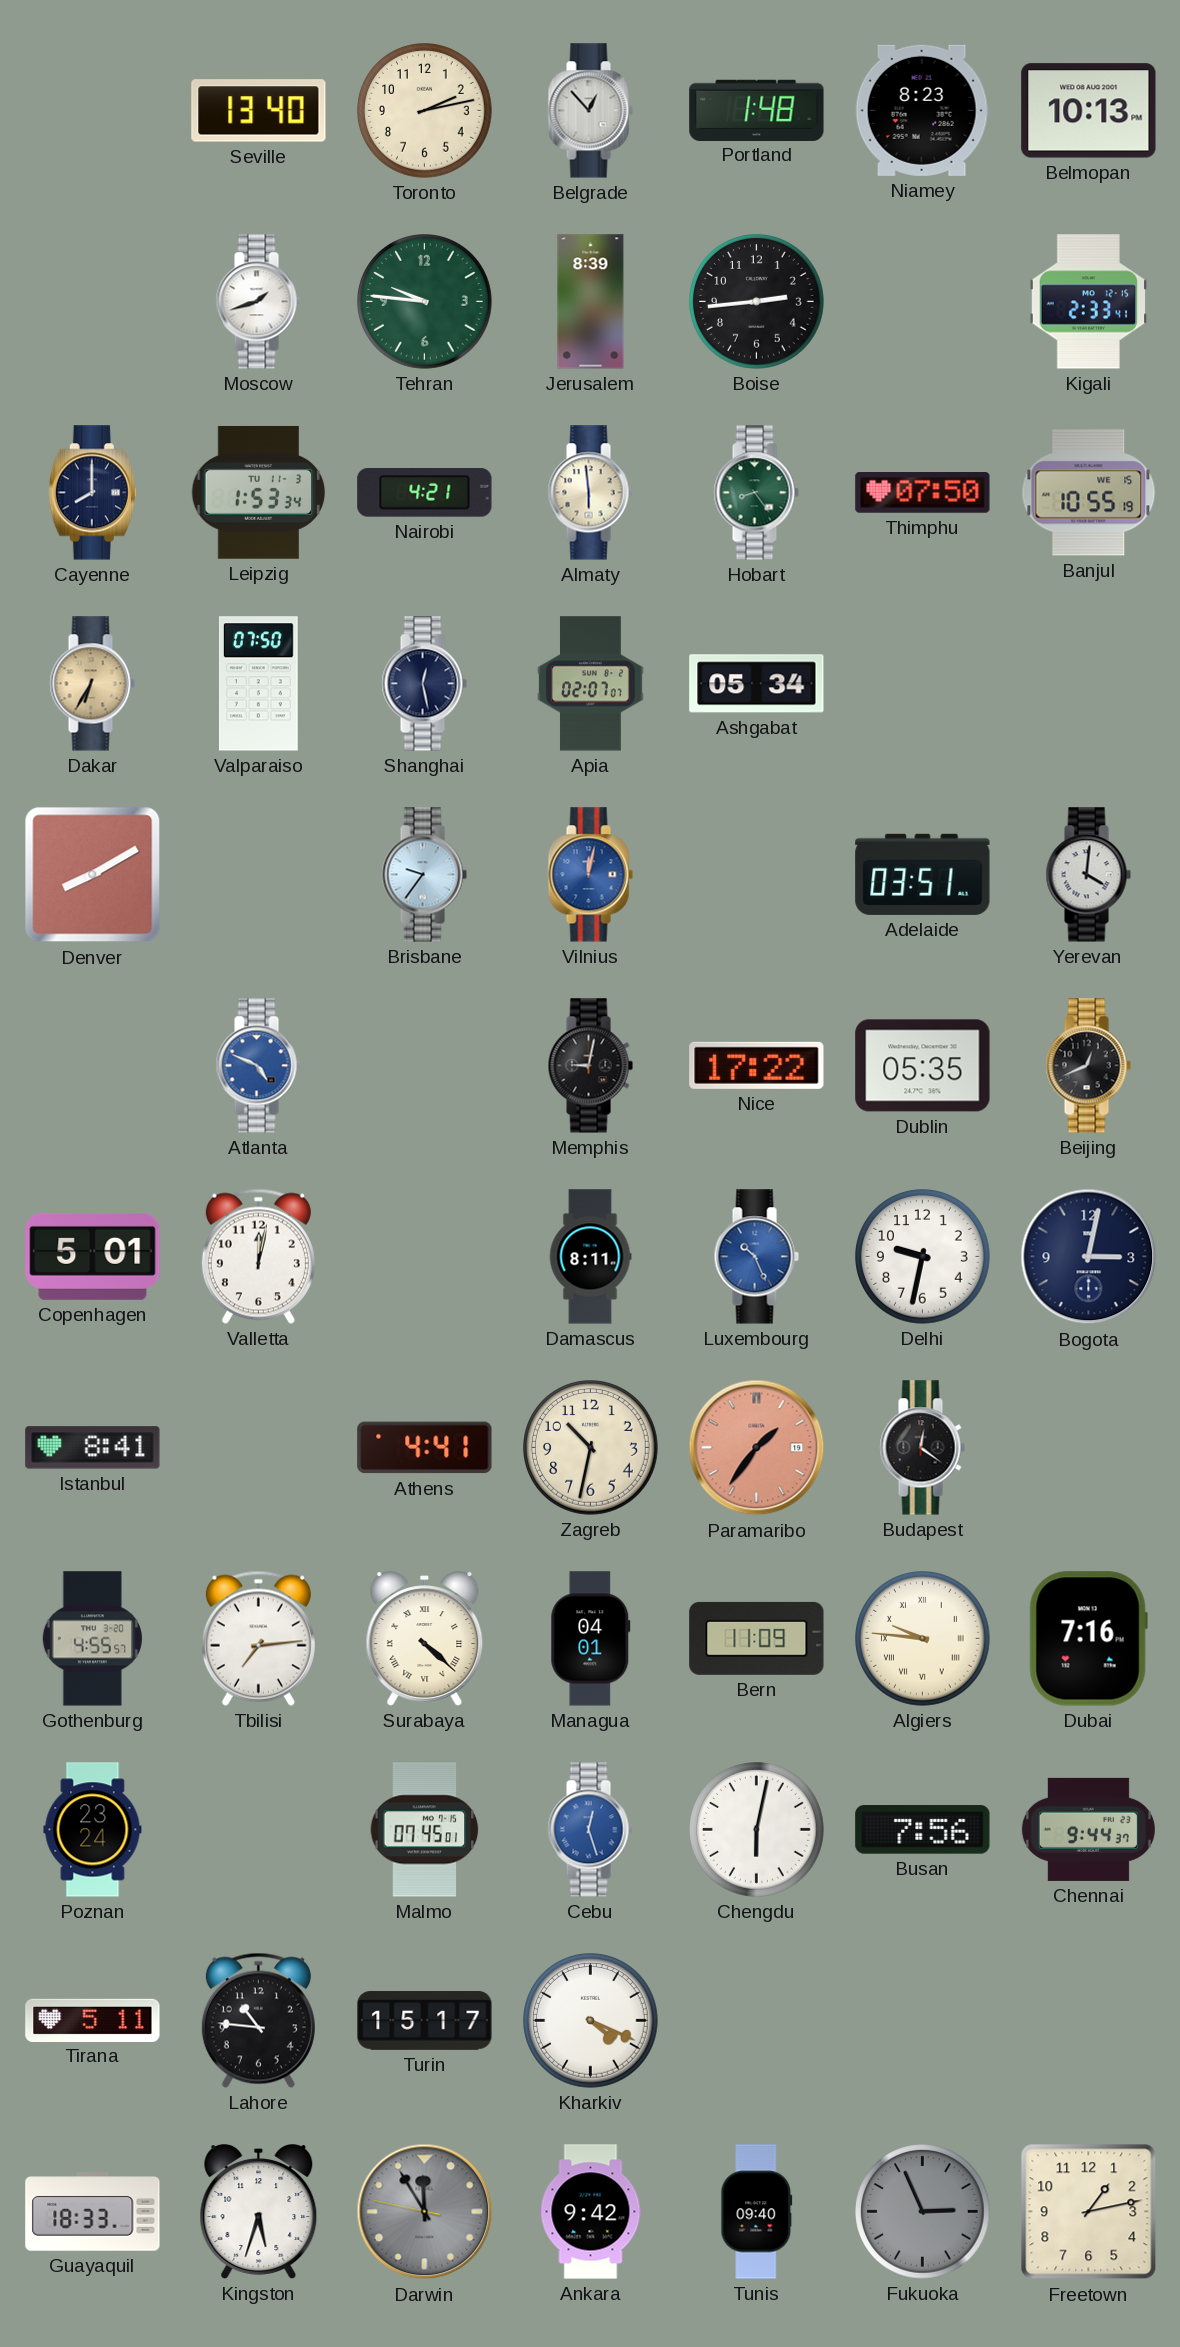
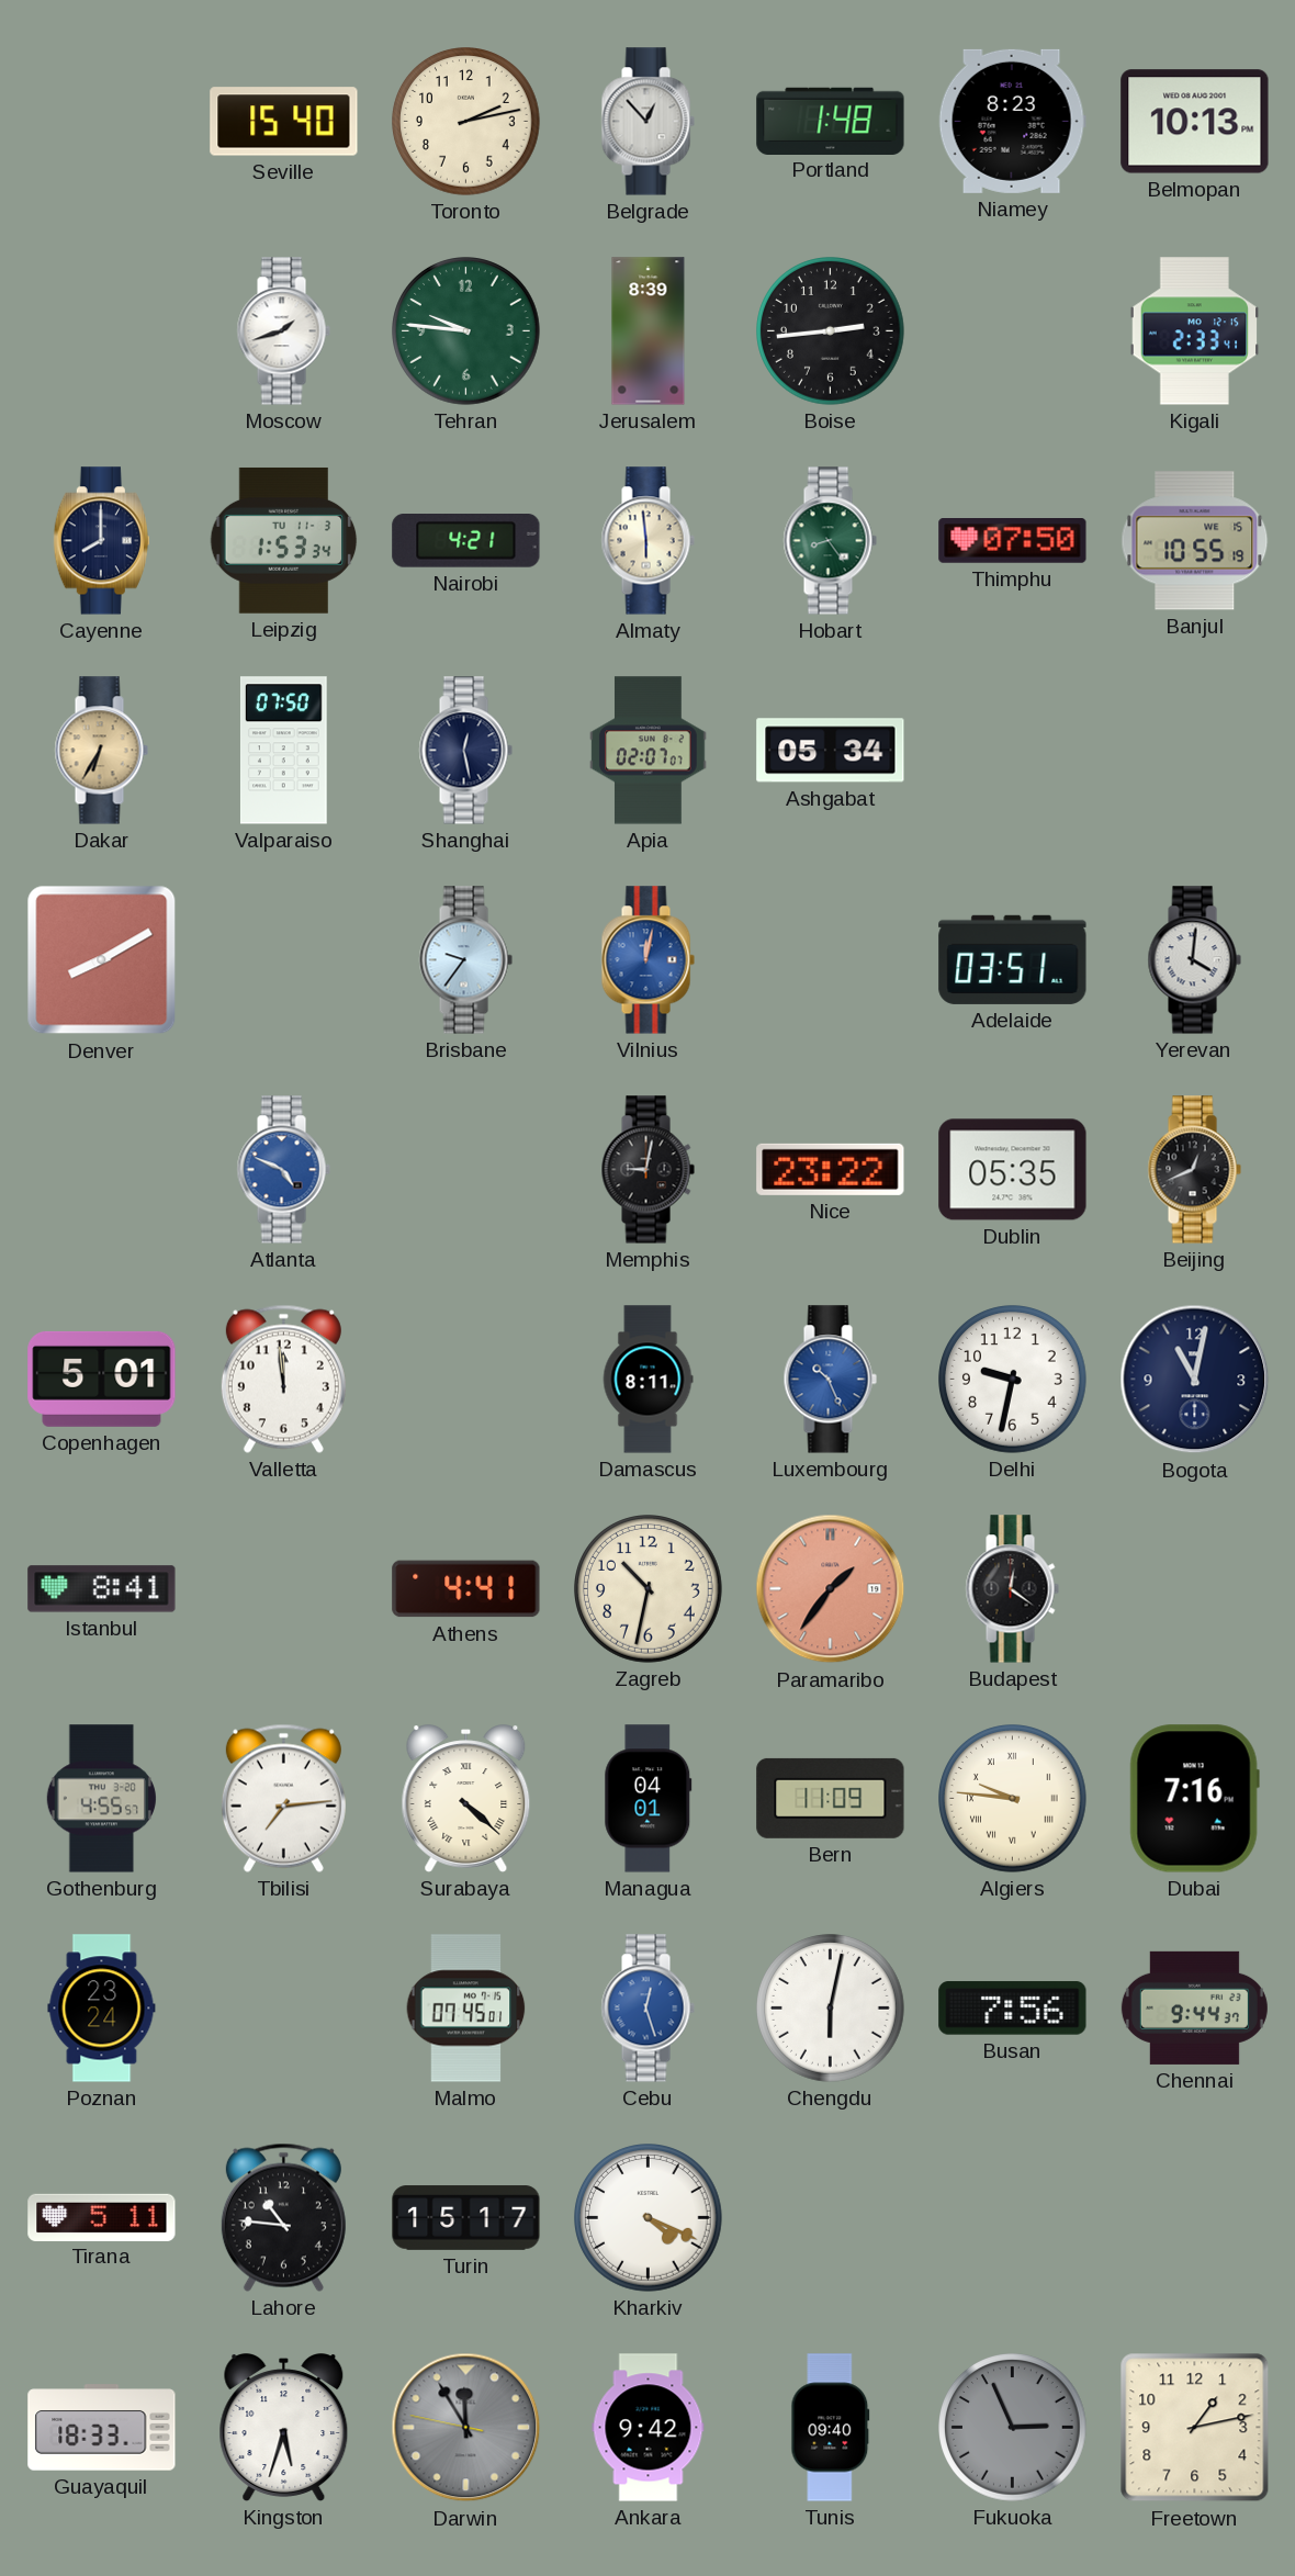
Seville: 13:40 -> 15:40 (284, 122)
Nice: 17:22 -> 23:22 (831, 1169)
Valletta: 12:02 -> 11:59 (283, 1379)
Bogota: 3:02 -> 11:02 (1195, 1380)
